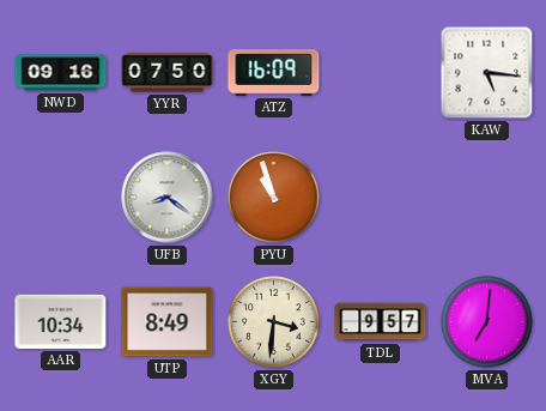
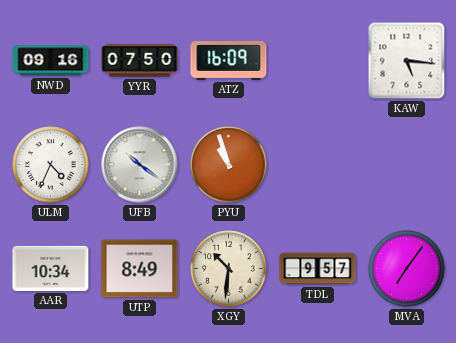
ULM: none -> 4:34 (51, 165)
UFB: 8:21 -> 10:21 (140, 165)
XGY: 3:31 -> 10:31 (229, 269)
MVA: 7:01 -> 7:06 (407, 269)
